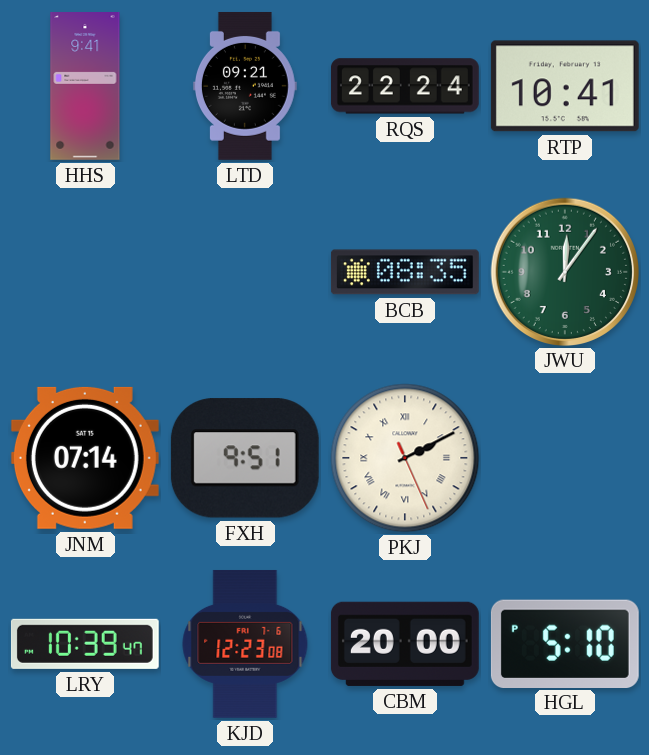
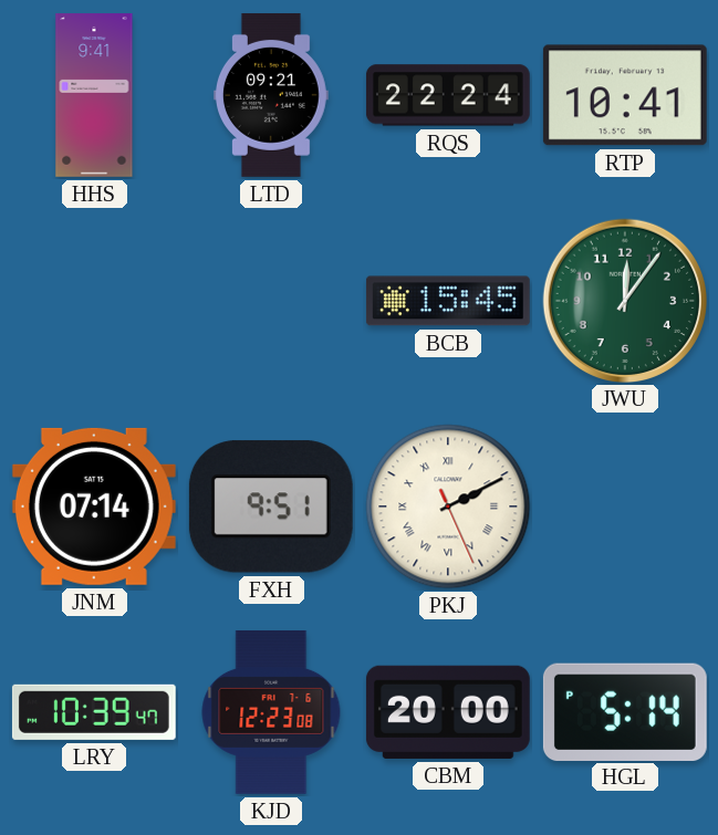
BCB: 08:35 -> 15:45 (448, 301)
HGL: 5:10 -> 5:14 (625, 711)
